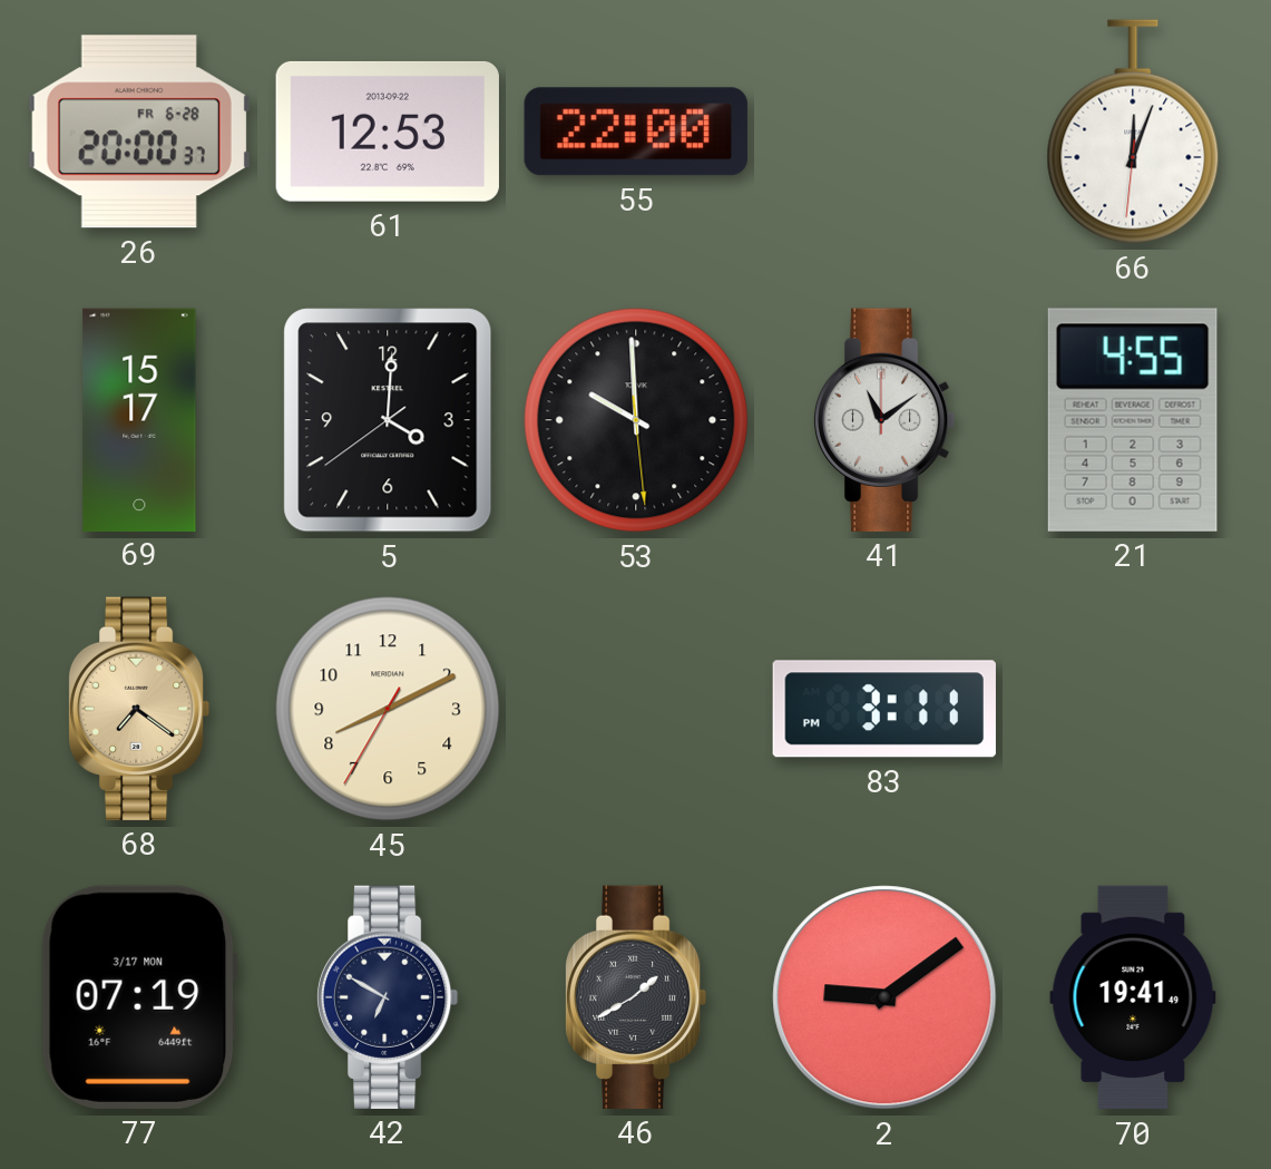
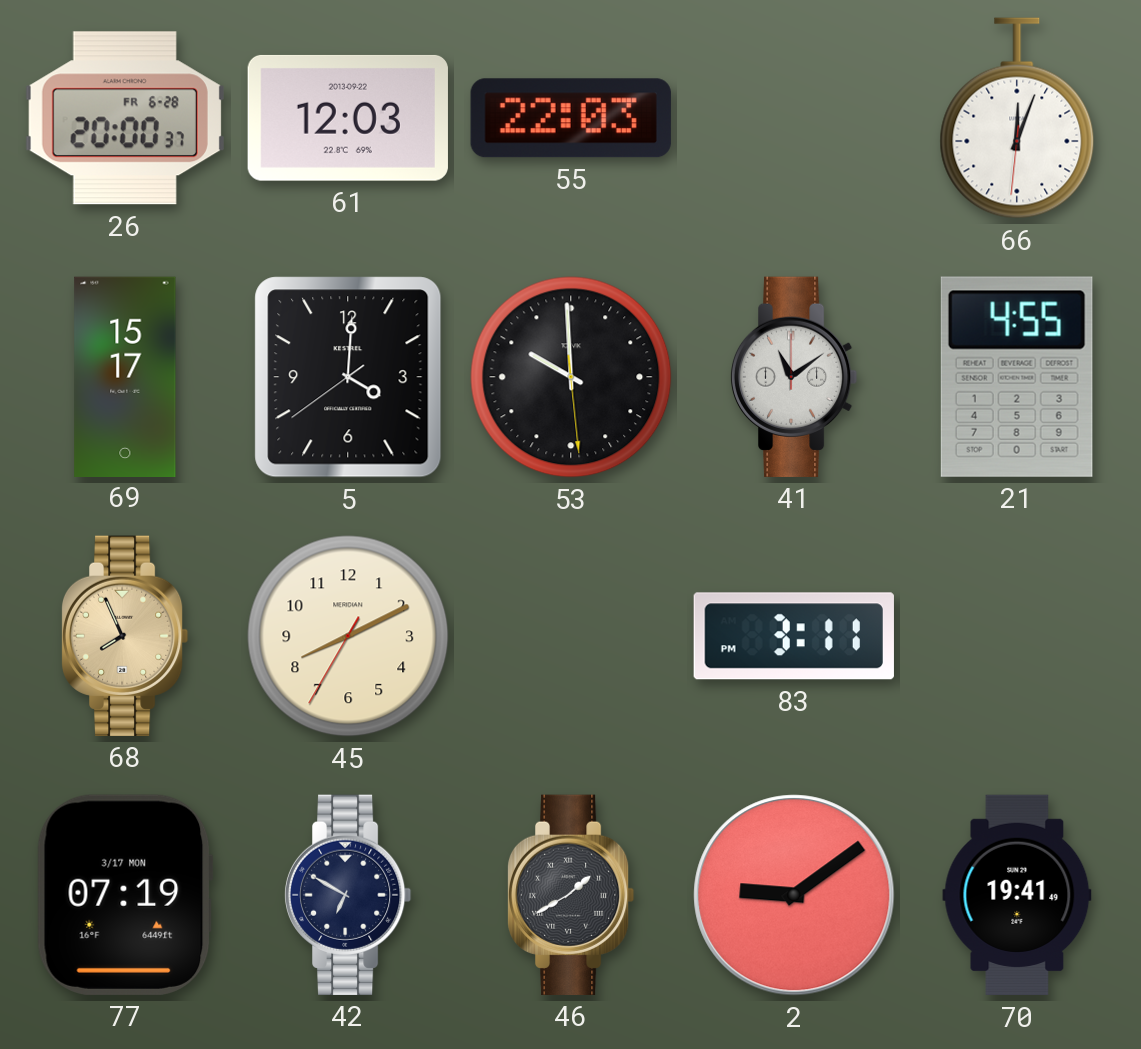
61: 12:53 -> 12:03 (348, 118)
55: 22:00 -> 22:03 (571, 118)
68: 7:21 -> 7:56 (125, 636)
